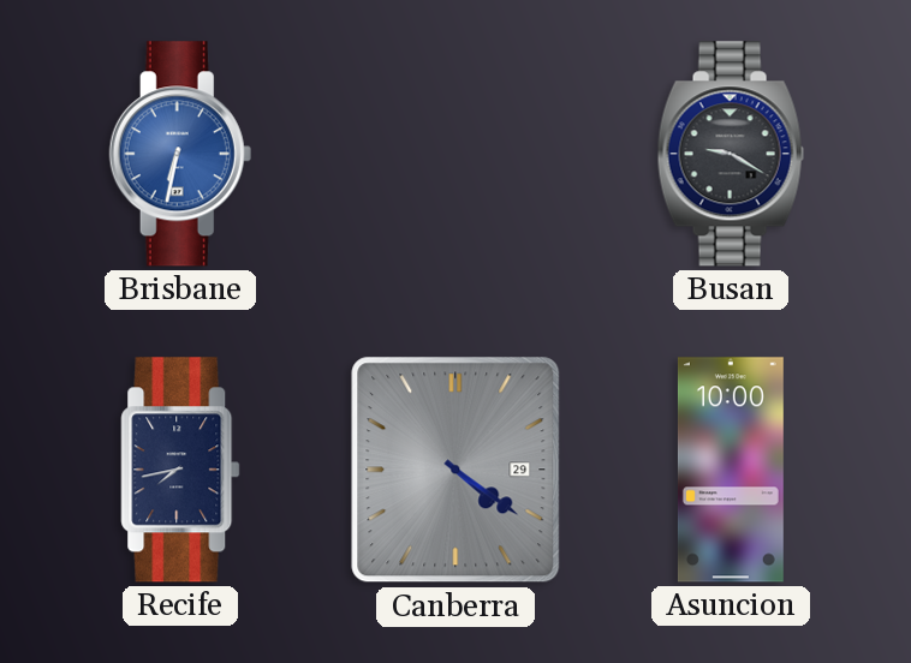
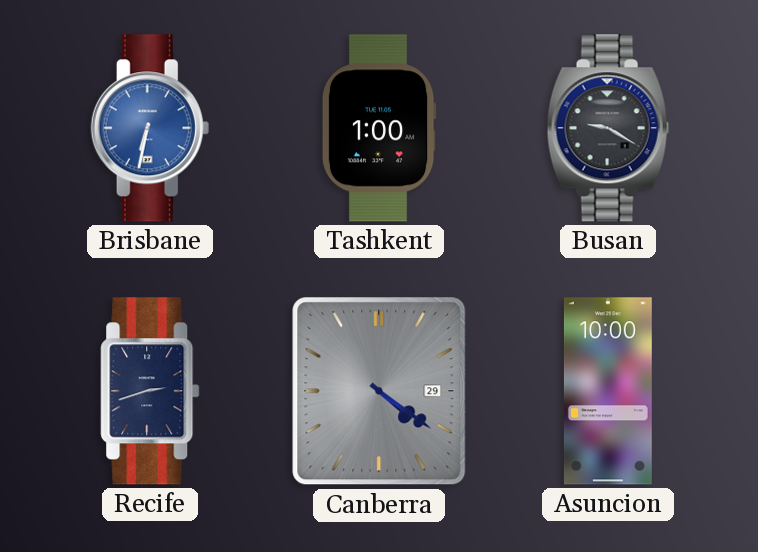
Tashkent: none -> 1:00 (379, 128)
Recife: 7:43 -> 2:42 (150, 391)
